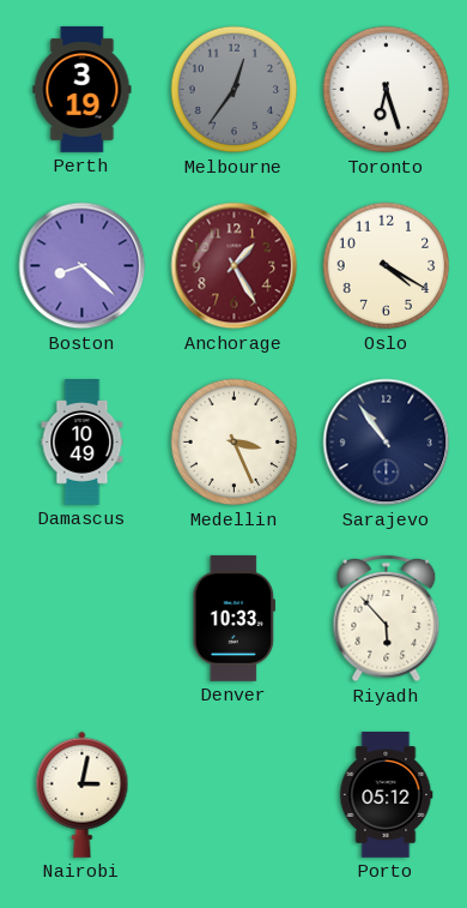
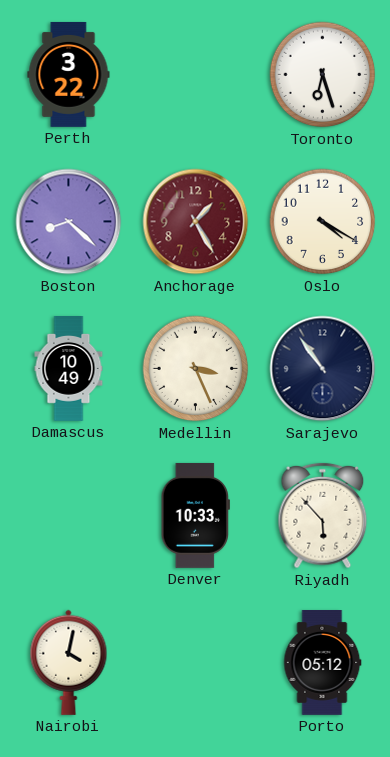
Perth: 3:19 -> 3:22 (69, 75)
Melbourne: 12:36 -> none (235, 90)
Nairobi: 3:02 -> 4:02 (69, 662)
